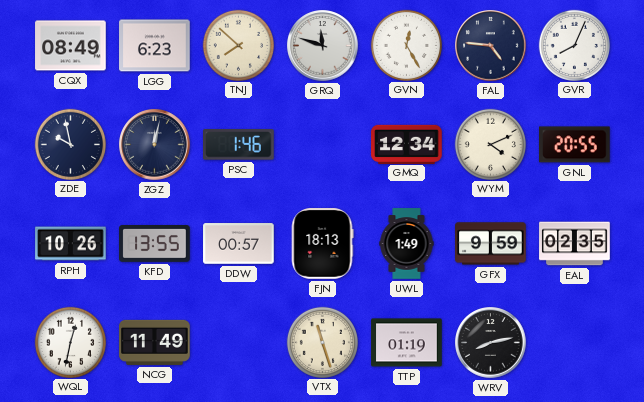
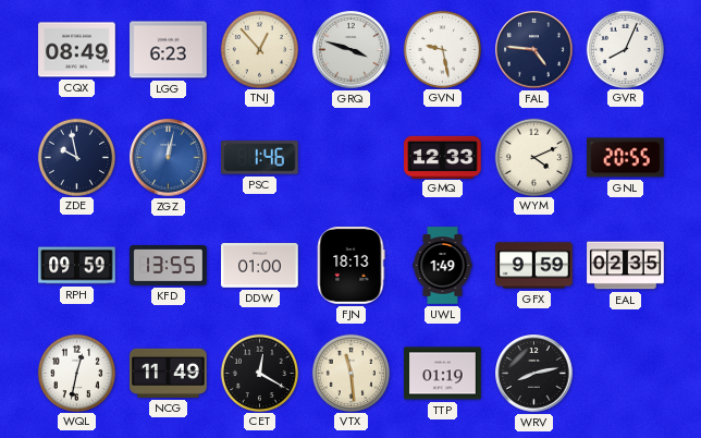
TNJ: 7:52 -> 12:53 (259, 49)
GRQ: 11:48 -> 3:48 (352, 50)
GVN: 12:25 -> 9:28 (442, 49)
ZGZ dial: navy -> blue (169, 158)
GMQ: 12:34 -> 12:33 (443, 157)
RPH: 10:26 -> 09:59 (77, 266)
DDW: 00:57 -> 01:00 (260, 266)
CET: none -> 12:20 (259, 373)
VTX: 11:27 -> 11:29 (350, 373)
